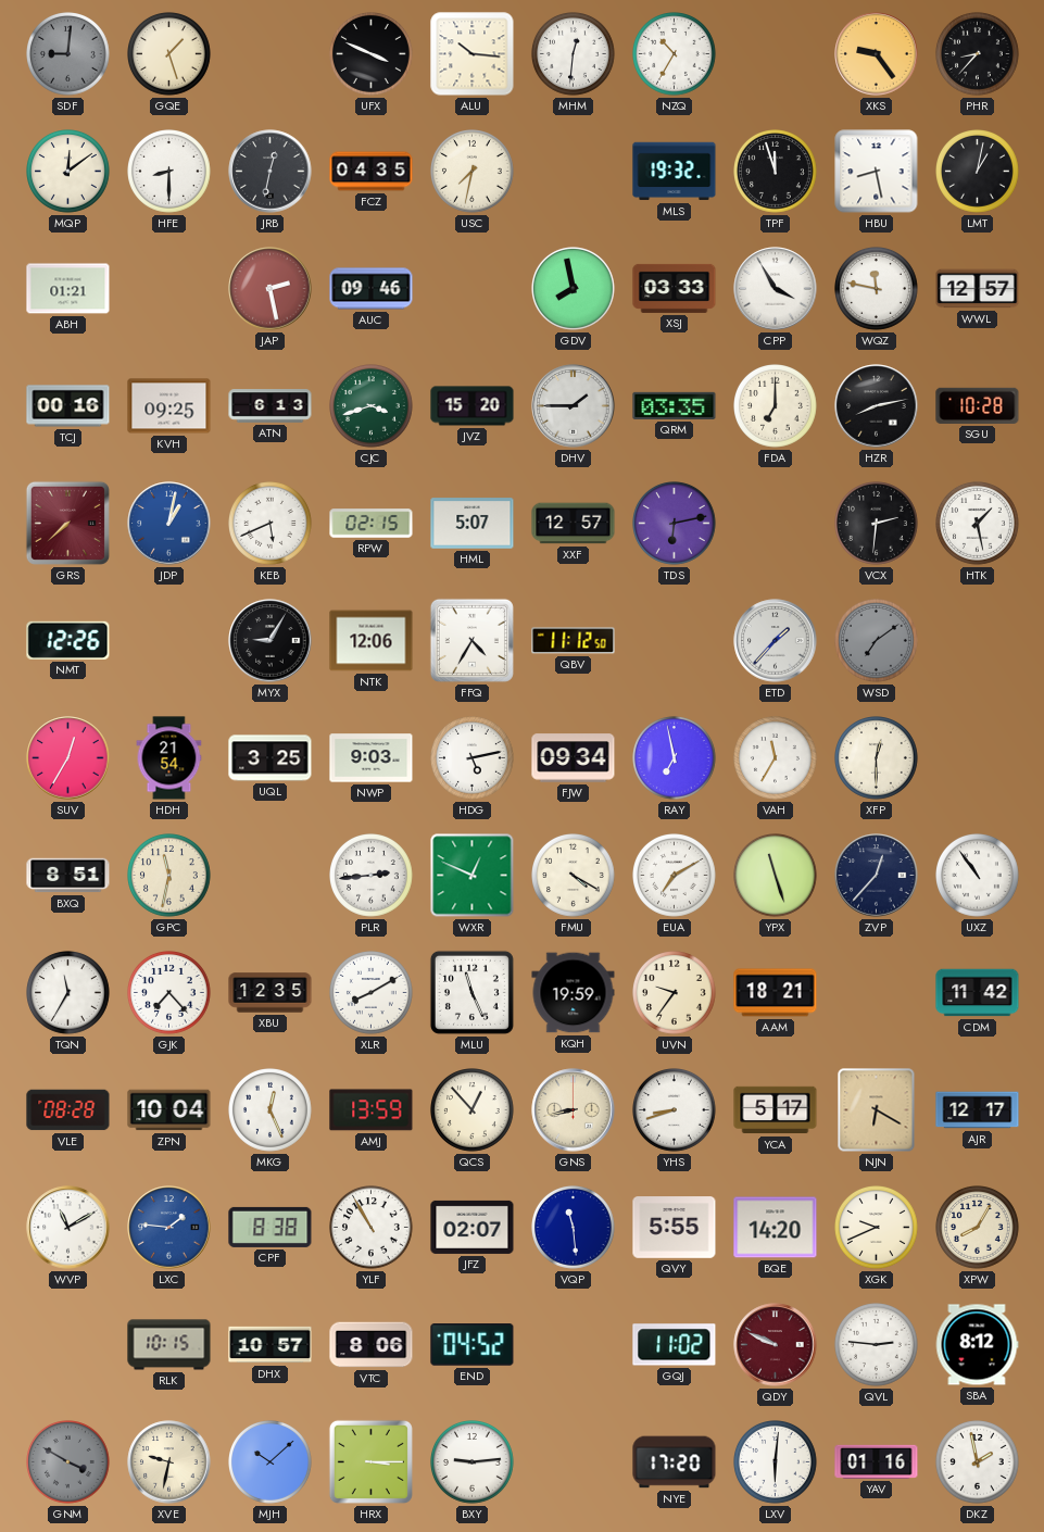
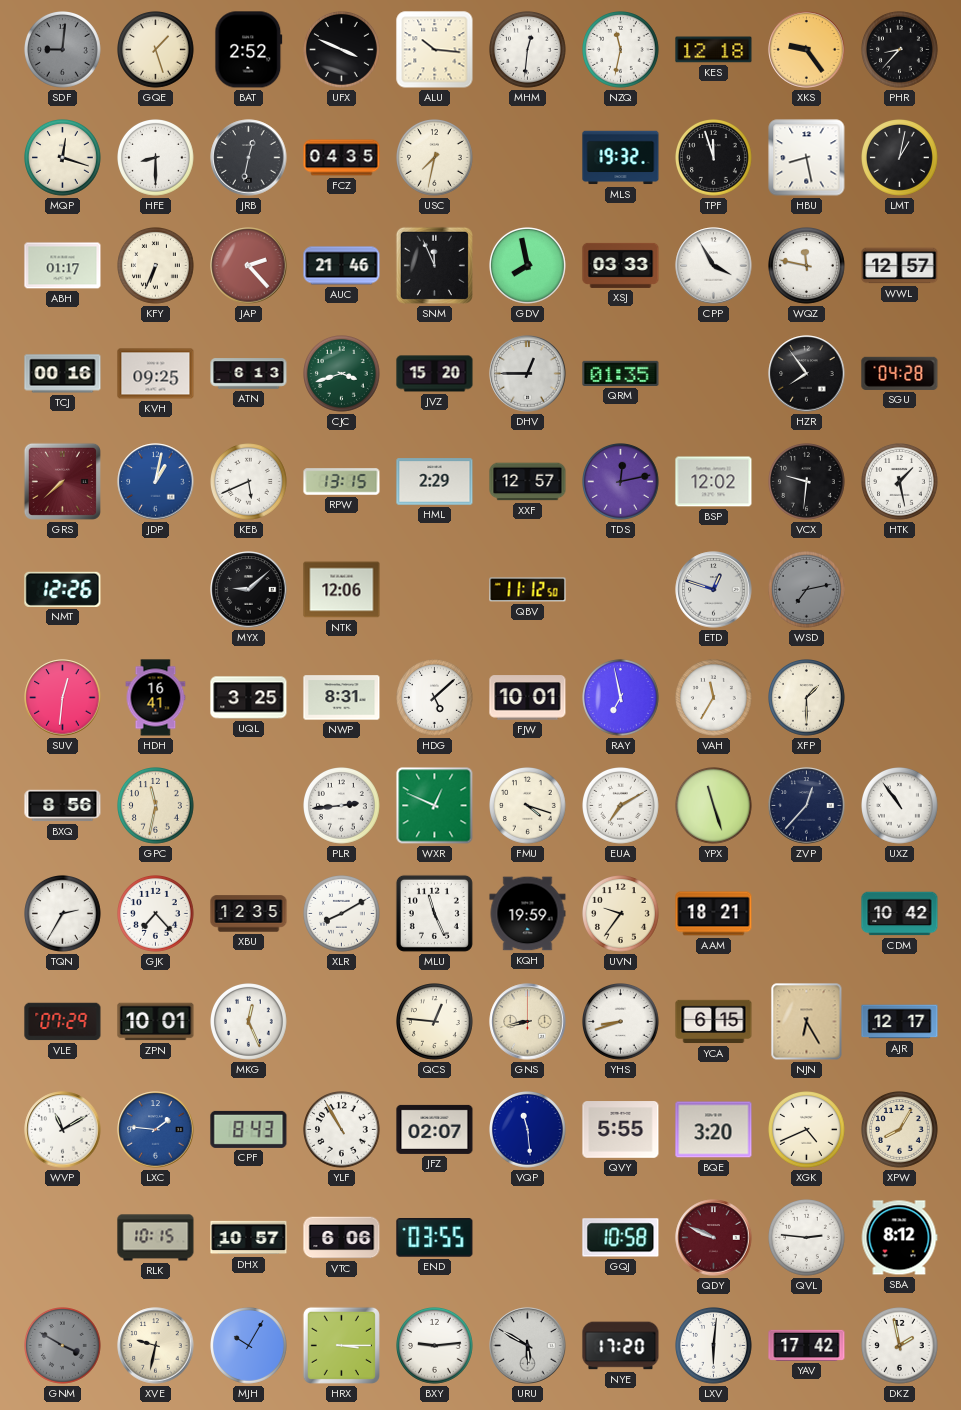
BAT: none -> 2:52 (249, 50)
NZQ: 10:35 -> 11:32 (621, 50)
KES: none -> 12:18 (714, 50)
MQP: 12:09 -> 12:18 (63, 158)
ABH: 01:21 -> 01:17 (63, 266)
KFY: none -> 6:34 (156, 266)
JAP: 2:28 -> 2:23 (249, 266)
AUC: 09:46 -> 21:46 (342, 266)
SNM: none -> 11:56 (434, 265)
DHV: 1:45 -> 12:45 (528, 374)
QRM: 03:35 -> 01:35 (621, 373)
FDA: 7:00 -> none (776, 406)
HZR: 8:13 -> 7:54 (807, 374)
SGU: 10:28 -> 04:28 (900, 373)
RPW: 02:15 -> 13:15 (342, 482)
HML: 5:07 -> 2:29 (435, 482)
TDS: 6:13 -> 12:13 (621, 482)
BSP: none -> 12:02 (714, 482)
VCX: 2:31 -> 9:31 (807, 482)
MYX: 9:05 -> 9:08 (249, 590)
FFQ: 4:35 -> none (471, 640)
ETD: 1:37 -> 12:48 (714, 590)
WSD: 7:09 -> 7:13 (807, 590)
SUV: 12:35 -> 12:31 (63, 698)
HDH: 21:54 -> 16:41 (156, 698)
NWP: 9:03 -> 8:31 (342, 698)
HDG: 5:13 -> 5:08 (435, 698)
FJW: 09:34 -> 10:01 (528, 698)
XFP: 12:30 -> 1:30 (807, 698)
BXQ: 8:51 -> 8:56 (63, 806)
FMU: 4:20 -> 4:18 (528, 806)
TQN: 11:35 -> 2:35 (63, 914)
CDM: 11:42 -> 10:42 (900, 914)
VLE: 08:28 -> 07:29 (63, 1022)
ZPN: 10:04 -> 10:01 (156, 1022)
AMJ: 13:59 -> none (372, 1110)
QCS: 12:53 -> 12:46 (435, 1022)
YCA: 5:17 -> 6:15 (714, 1022)
NJN: 6:20 -> 6:25 (807, 1022)
CPF: 8:38 -> 8:43 (249, 1129)
BQE: 14:20 -> 3:20 (714, 1130)
XGK: 9:41 -> 4:41 (807, 1130)
VTC: 8:06 -> 6:06 (342, 1238)
END: 04:52 -> 03:55 (435, 1238)
GQJ: 11:02 -> 10:58 (621, 1238)
MJH: 10:08 -> 10:05 (249, 1346)
URU: none -> 5:50 (528, 1346)
YAV: 01:16 -> 17:42 (807, 1345)
